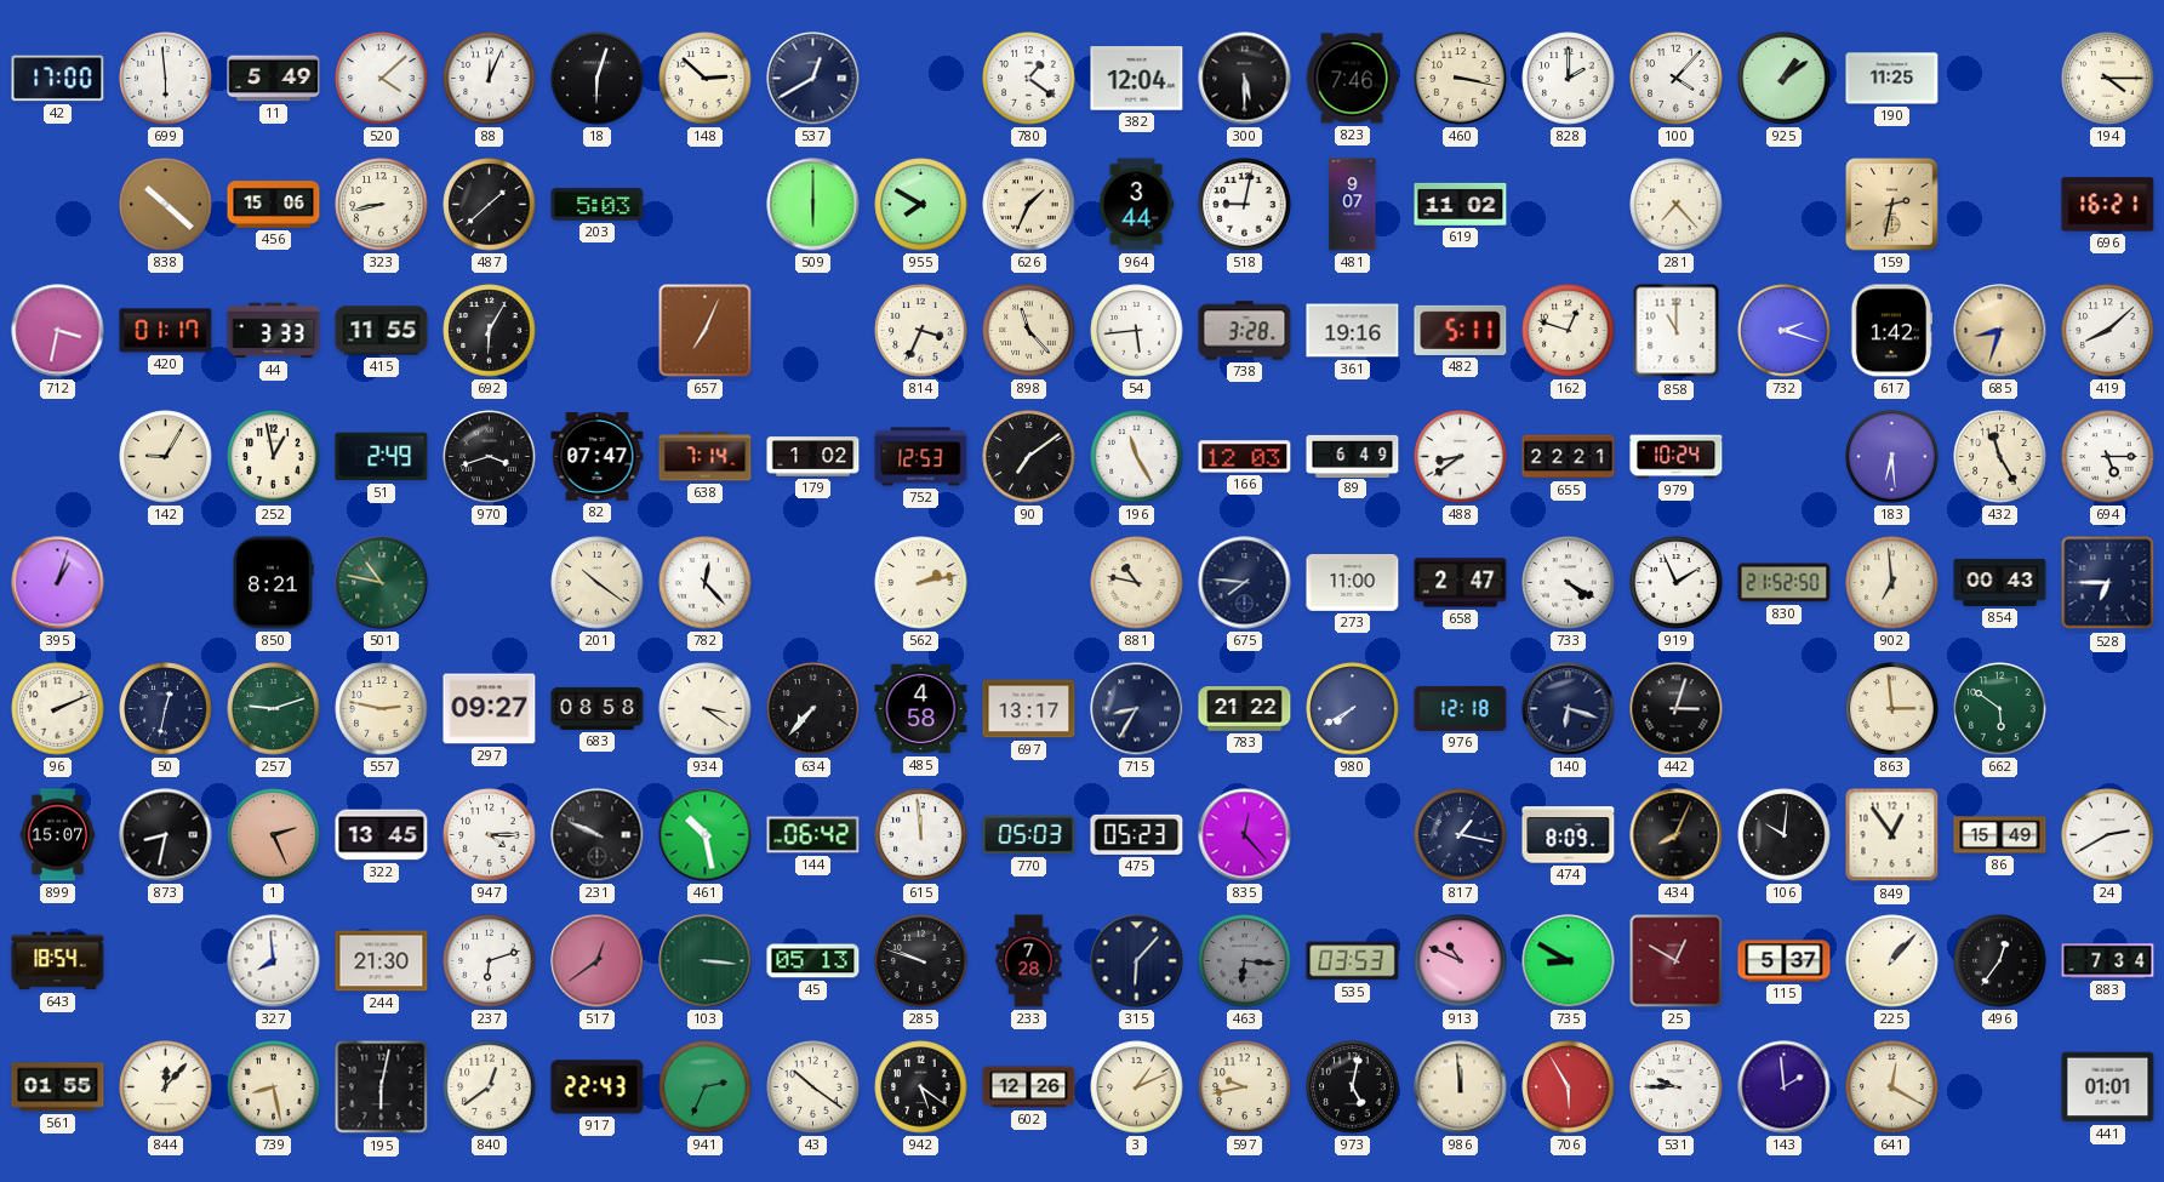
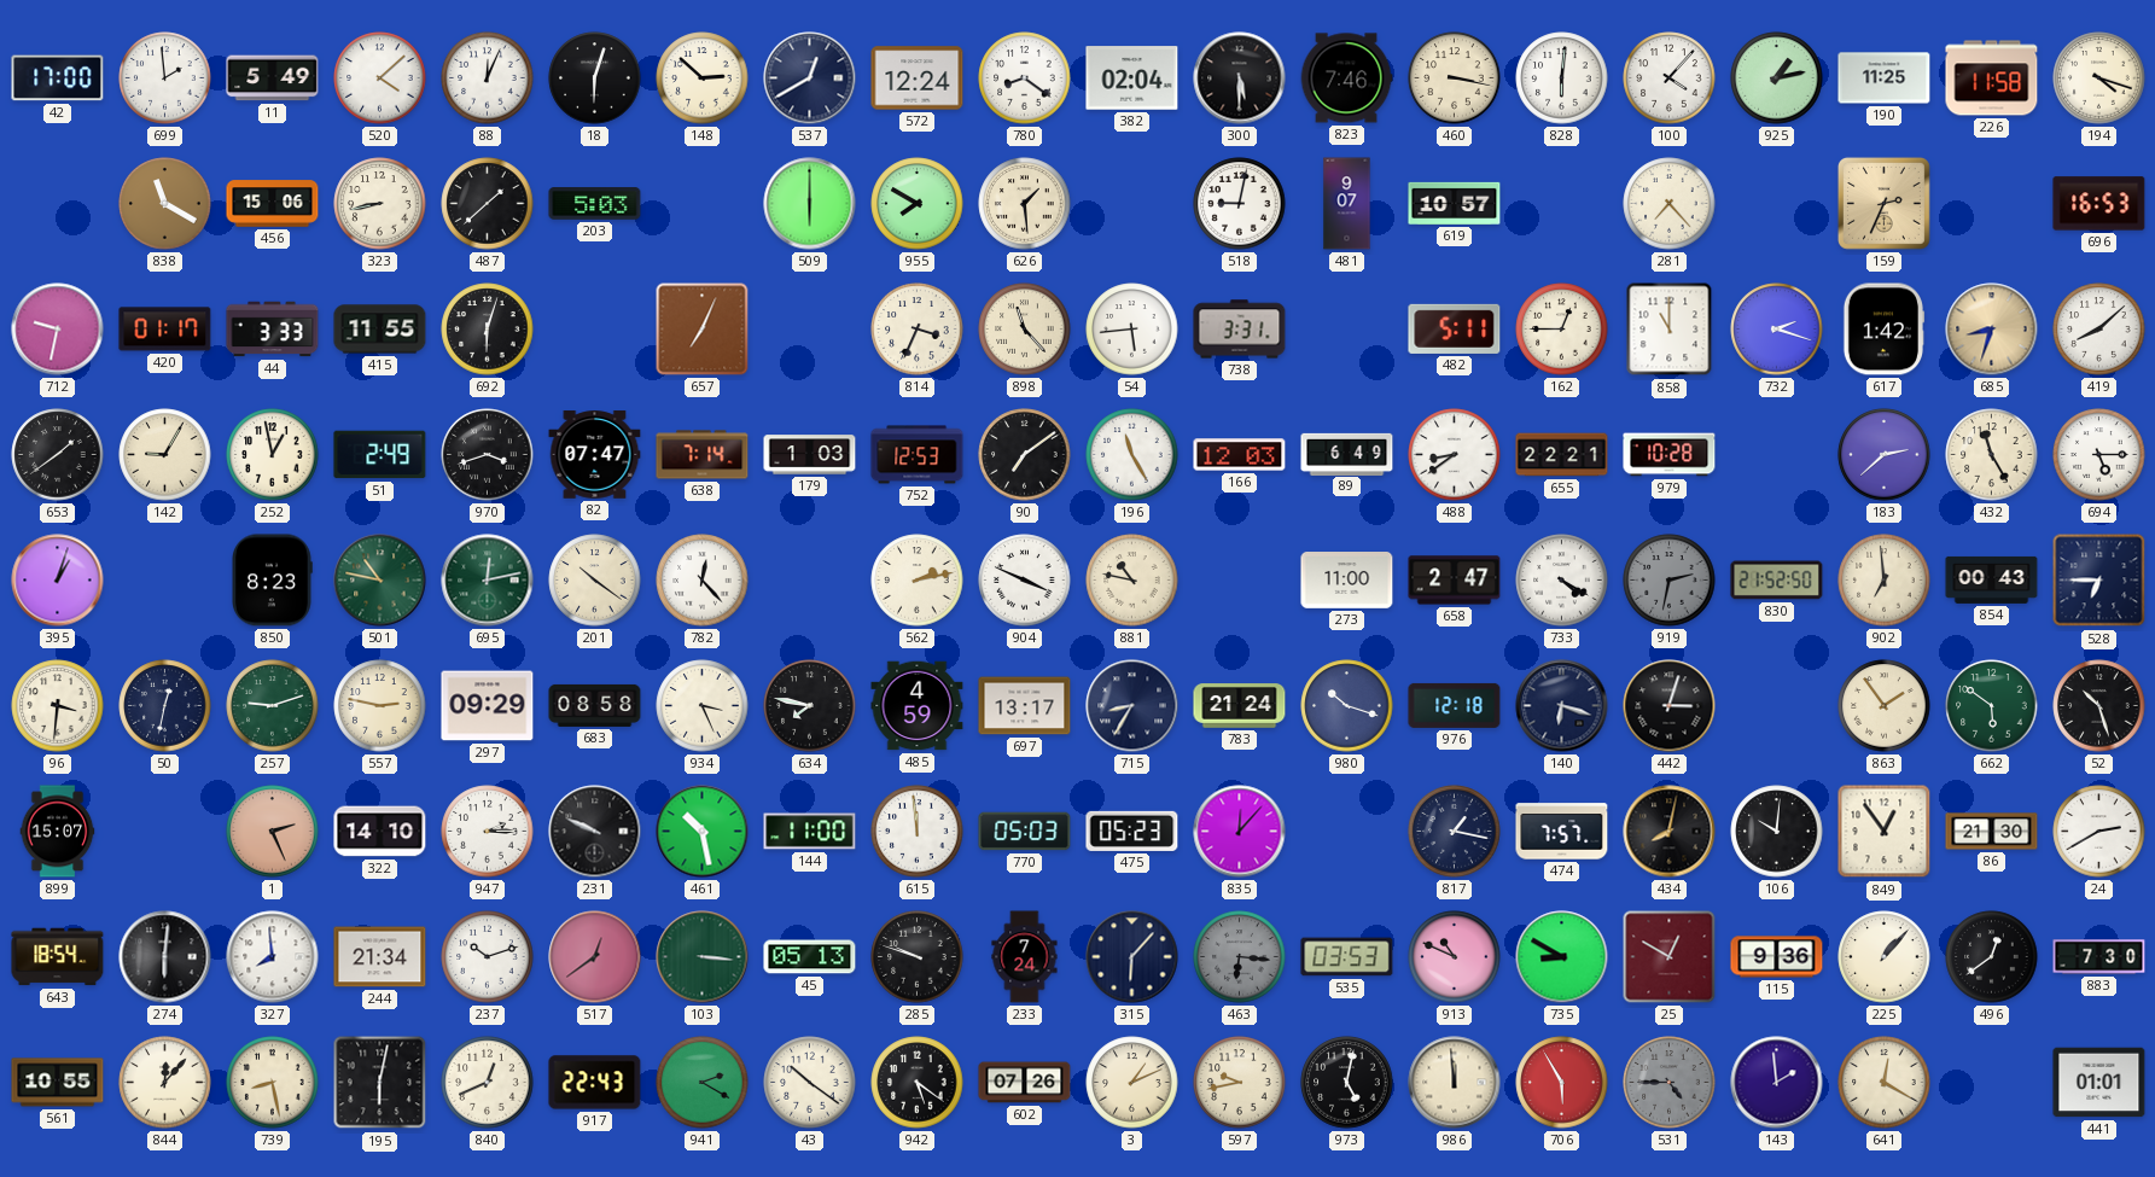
699: 5:59 -> 1:59 (165, 78)
572: none -> 12:24 (918, 78)
780: 1:21 -> 8:21 (1025, 78)
382: 12:04 -> 02:04 (1132, 78)
828: 2:00 -> 6:01 (1562, 78)
925: 1:09 -> 1:13 (1777, 78)
226: none -> 11:58 (1992, 78)
194: 4:15 -> 4:18 (2099, 78)
838: 10:22 -> 11:20 (165, 204)
626: 1:34 -> 1:29 (1025, 204)
964: 3:44 -> none (1136, 205)
619: 11:02 -> 10:57 (1455, 203)
159: 2:32 -> 2:34 (1883, 203)
696: 16:21 -> 16:53 (2099, 204)
712: 3:32 -> 9:32 (58, 330)
692: 6:05 -> 6:03 (488, 330)
738: 3:28 -> 3:31 (1240, 330)
361: 19:16 -> none (1353, 331)
162: 12:48 -> 12:45 (1562, 330)
653: none -> 1:39 (58, 455)
179: 1:02 -> 1:03 (810, 455)
979: 10:24 -> 10:28 (1670, 455)
183: 6:29 -> 2:38 (1885, 455)
850: 8:21 -> 8:23 (272, 581)
695: none -> 12:13 (488, 581)
904: none -> 3:49 (1025, 581)
675: 7:46 -> none (1245, 583)
919: 1:56 -> 2:32 (1670, 581)
919 dial: white -> grey (1670, 581)
96: 2:11 -> 3:31 (58, 706)
297: 09:27 -> 09:29 (488, 706)
934: 3:21 -> 3:26 (703, 706)
634: 7:37 -> 7:47 (810, 706)
485: 4:58 -> 4:59 (918, 706)
783: 21:22 -> 21:24 (1240, 706)
980: 7:40 -> 10:18 (1347, 706)
863: 2:59 -> 1:54 (1885, 706)
52: none -> 10:27 (2099, 706)
873: 8:32 -> none (166, 835)
322: 13:45 -> 14:10 (380, 832)
947: 4:15 -> 2:15 (488, 832)
144: 06:42 -> 11:00 (810, 832)
835: 12:23 -> 12:07 (1240, 832)
474: 8:09 -> 7:57 (1562, 832)
434: 8:04 -> 8:02 (1670, 832)
86: 15:49 -> 21:30 (1992, 832)
274: none -> 6:01 (165, 957)
244: 21:30 -> 21:34 (380, 957)
237: 6:12 -> 10:12 (488, 957)
233: 7:28 -> 7:24 (1025, 957)
115: 5:37 -> 9:36 (1777, 957)
496: 12:36 -> 12:39 (1992, 957)
883: 7:34 -> 7:30 (2099, 957)
561: 01:55 -> 10:55 (58, 1083)
840: 12:39 -> 12:41 (488, 1083)
941: 2:34 -> 2:20 (703, 1083)
602: 12:26 -> 07:26 (1025, 1083)
531: 9:45 -> 4:45 (1670, 1083)
531 dial: white -> grey (1670, 1083)
